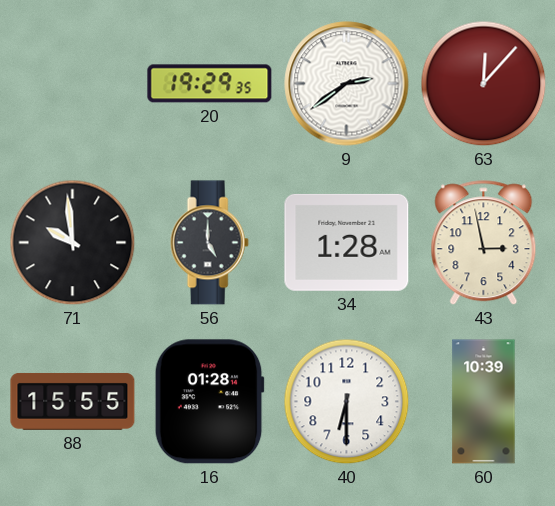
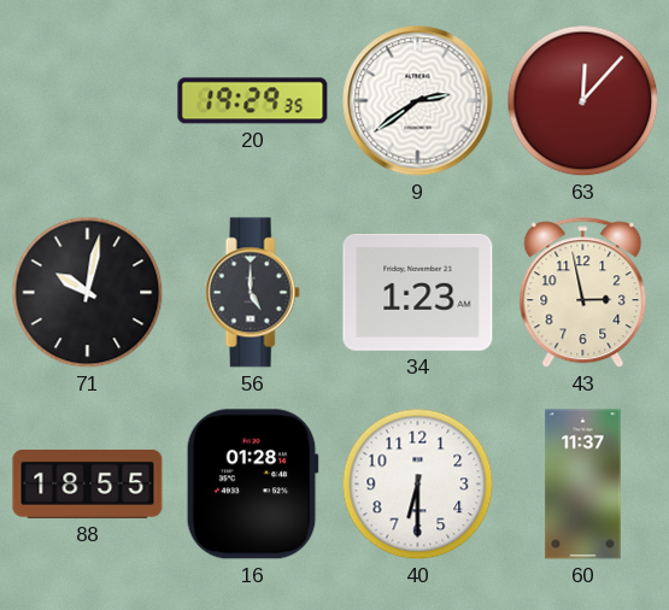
71: 9:59 -> 10:02 (88, 293)
34: 1:28 -> 1:23 (418, 292)
88: 15:55 -> 18:55 (88, 483)
60: 10:39 -> 11:37 (583, 485)
